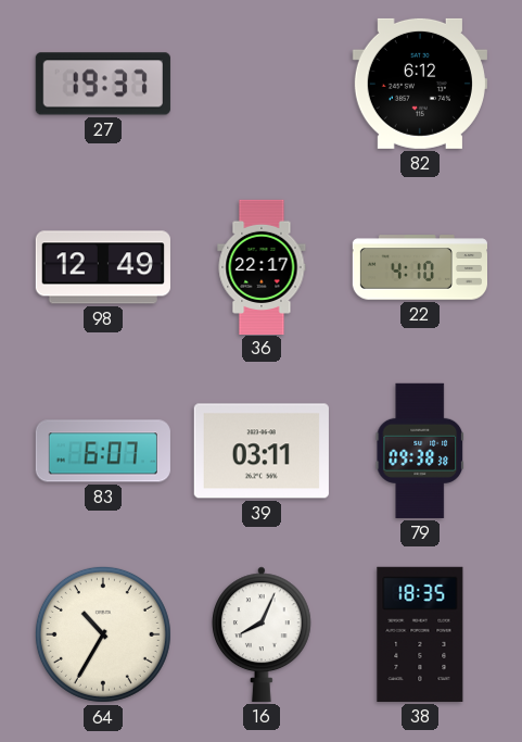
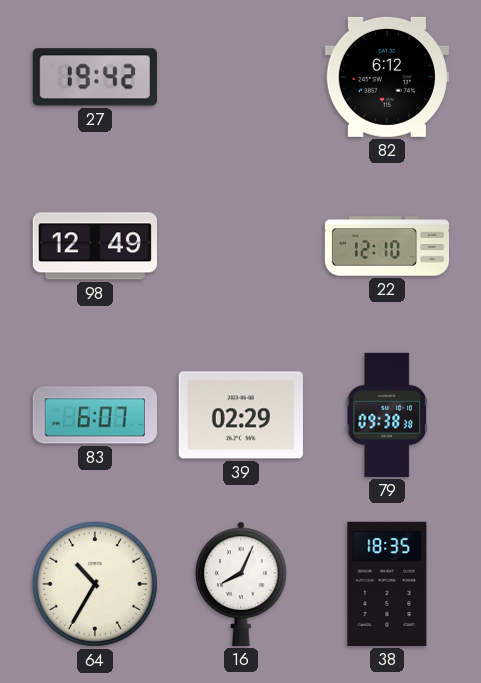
27: 19:37 -> 19:42 (95, 77)
36: 22:17 -> none (262, 266)
22: 4:10 -> 12:10 (386, 246)
39: 03:11 -> 02:29 (241, 415)
